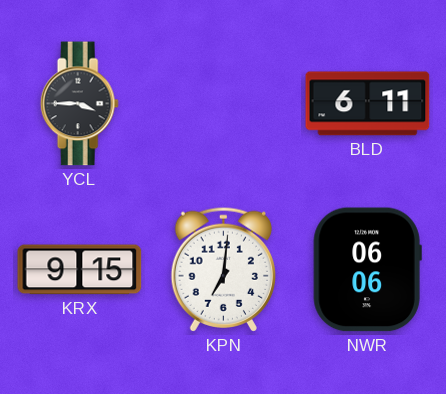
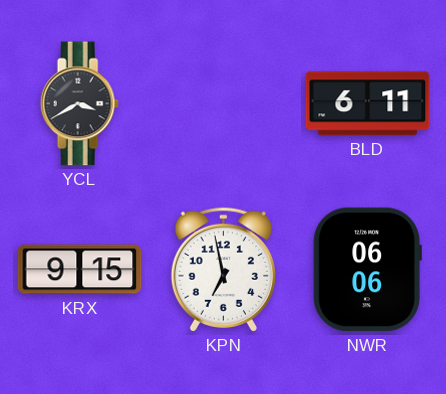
YCL: 3:45 -> 3:40 (79, 104)
KPN: 7:01 -> 6:58 (223, 269)
